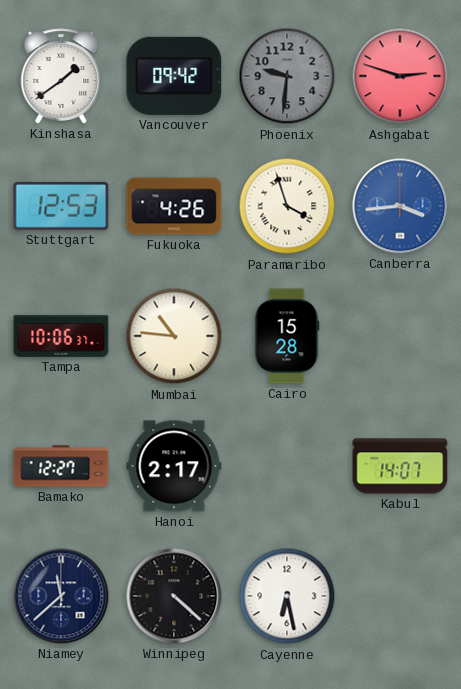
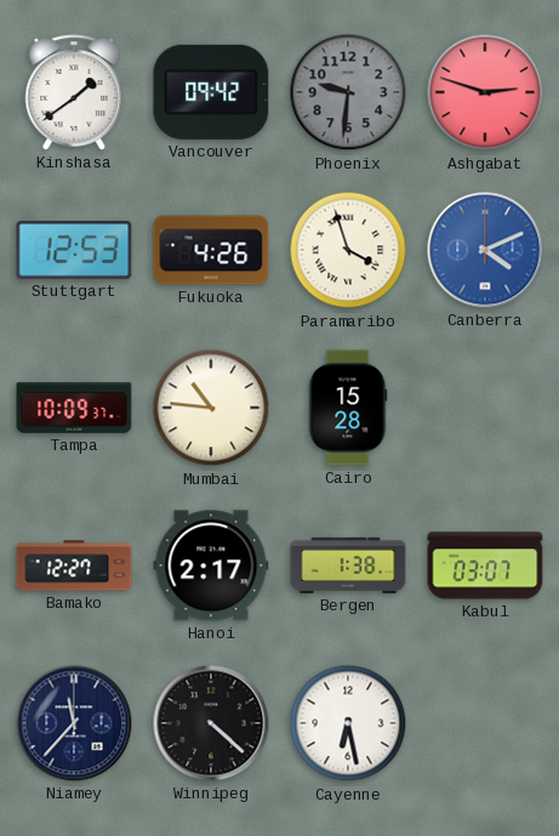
Canberra: 3:44 -> 4:11 (485, 250)
Tampa: 10:06 -> 10:09 (74, 408)
Bergen: none -> 1:38 (348, 565)
Kabul: 14:07 -> 03:07 (485, 565)
Niamey: 11:38 -> 11:37 (74, 723)
